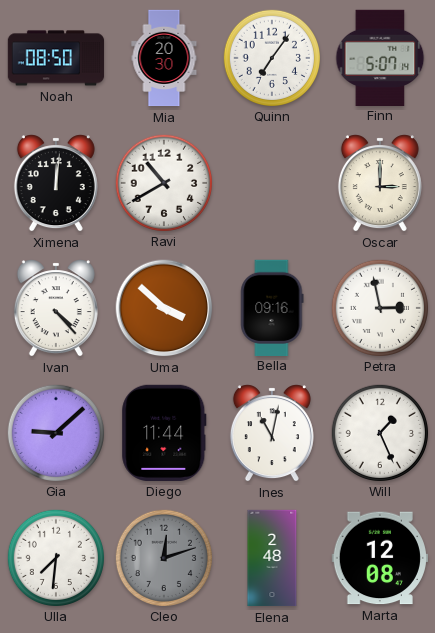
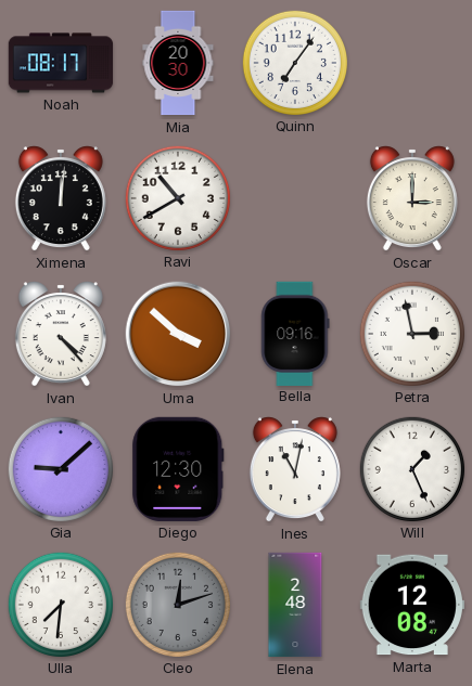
Noah: 08:50 -> 08:17 (61, 63)
Finn: 5:07 -> none (380, 57)
Diego: 11:44 -> 12:30 (178, 469)
